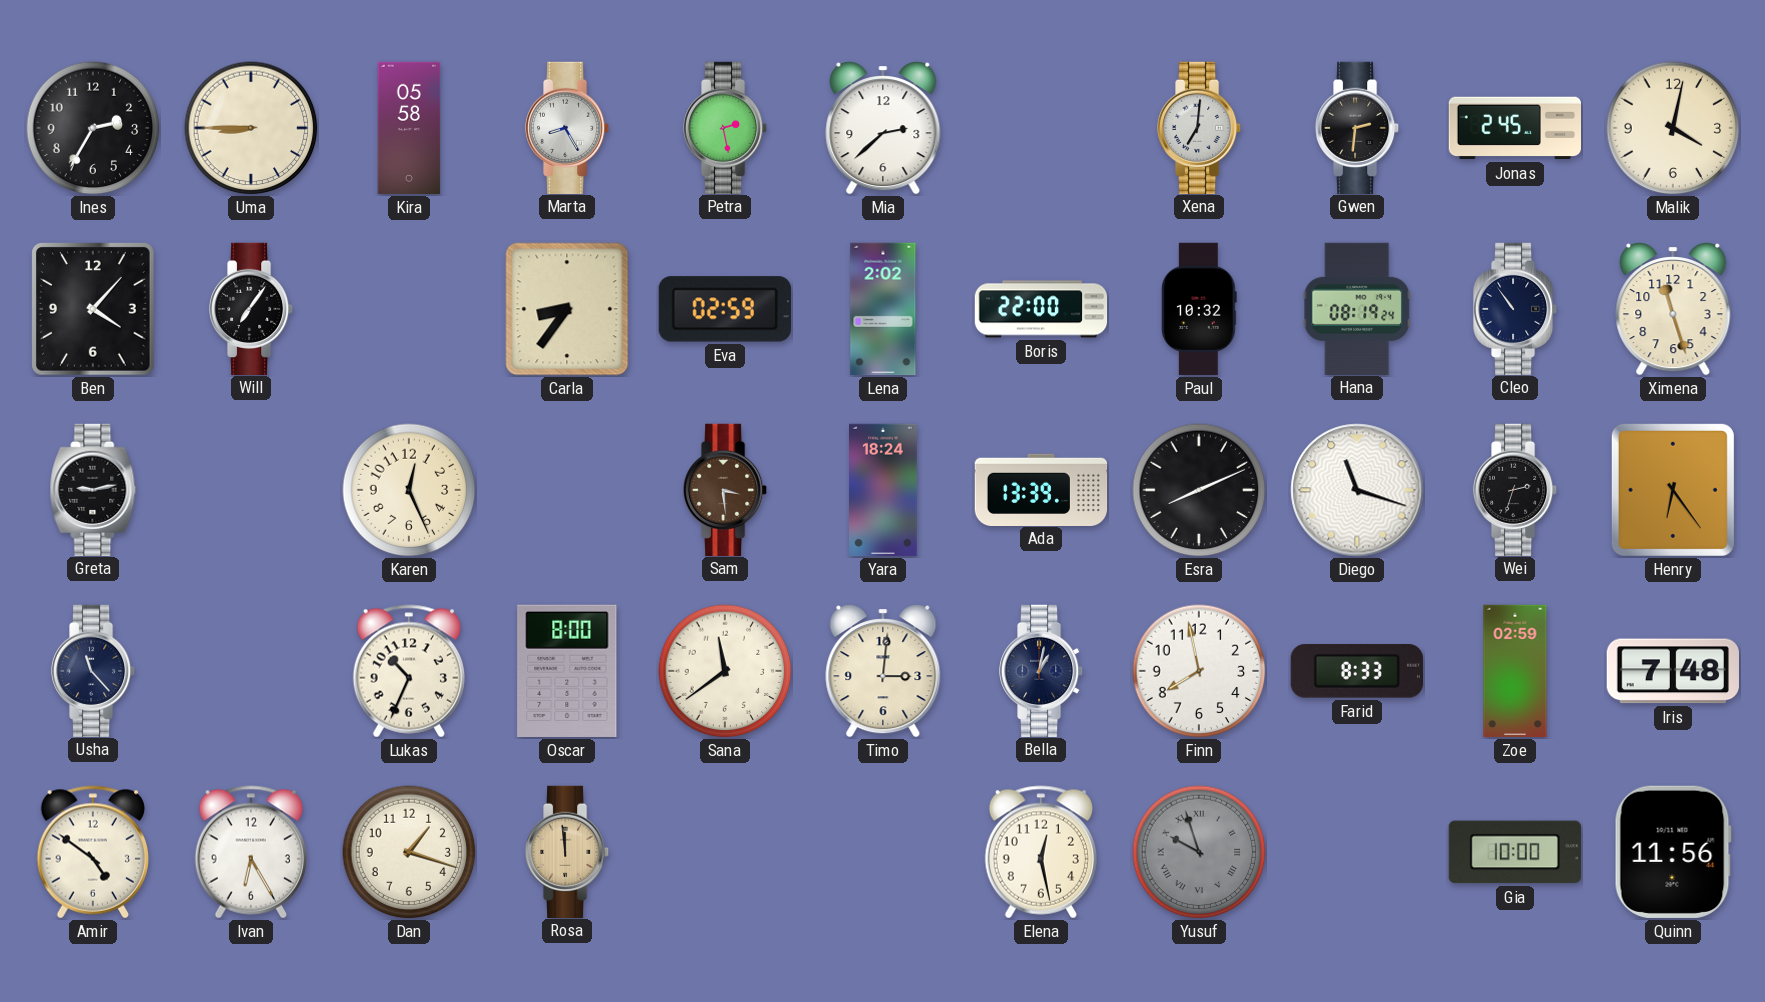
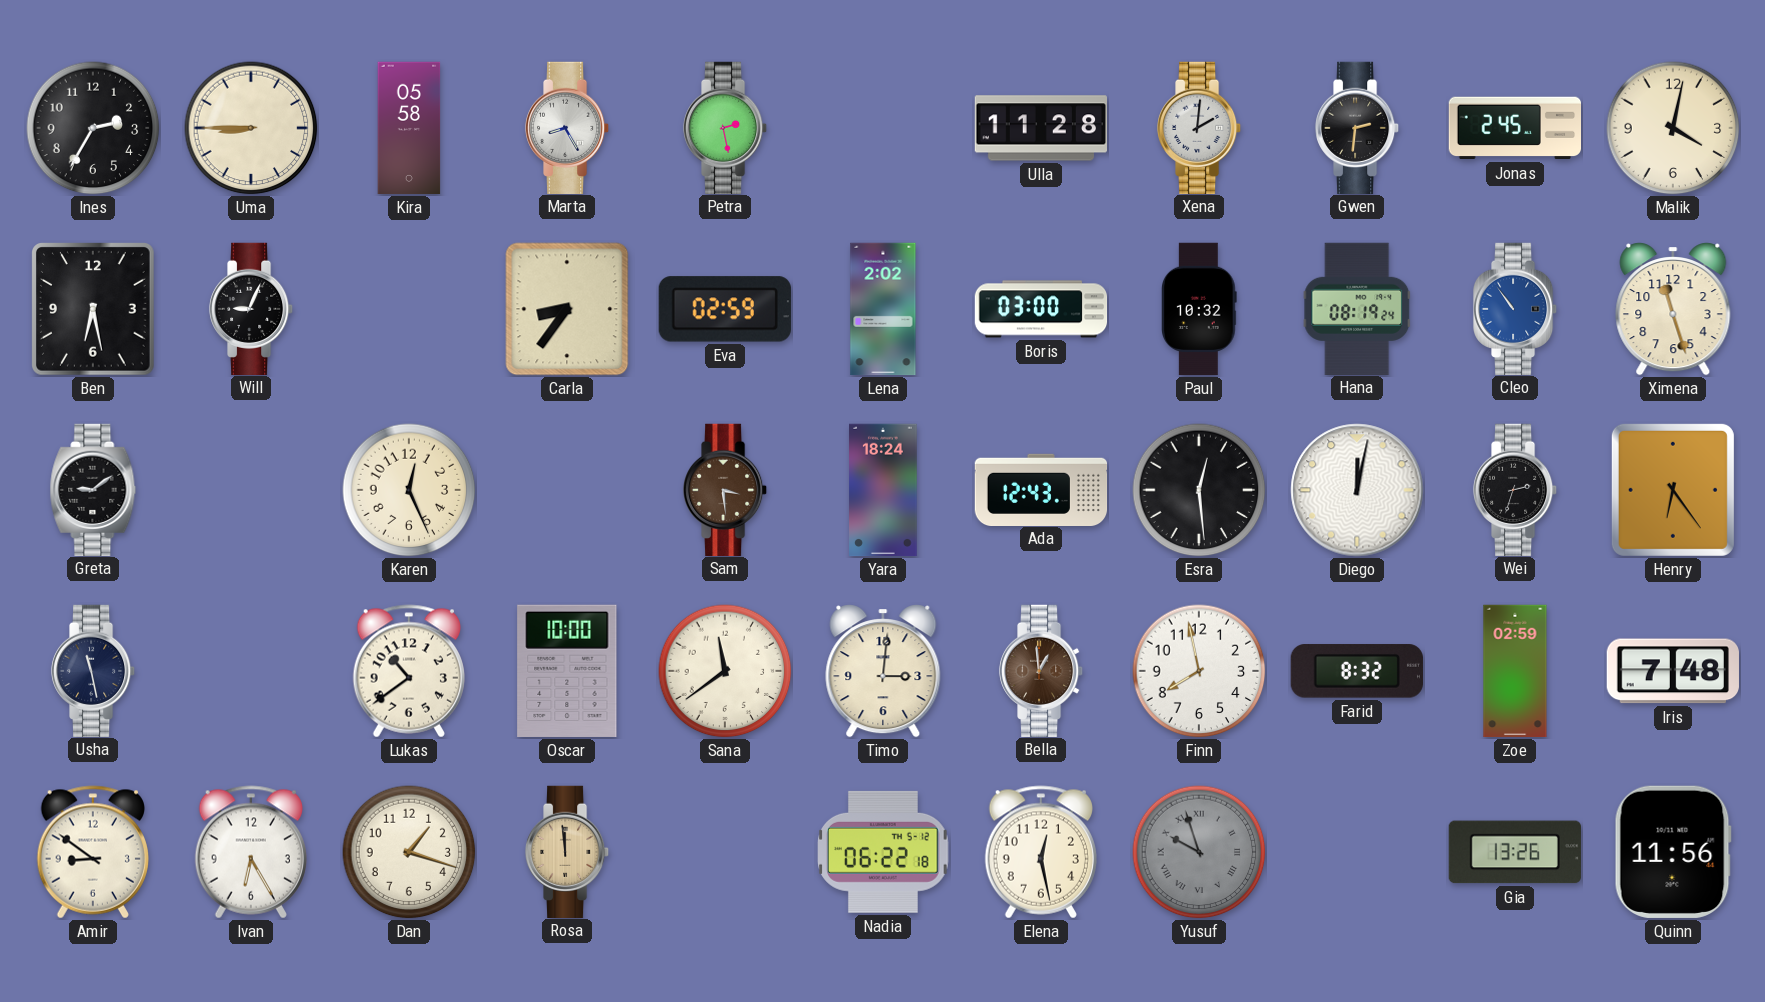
Mia: 2:38 -> none (883, 128)
Ulla: none -> 11:28 (1041, 128)
Xena: 7:01 -> 2:01 (1199, 127)
Ben: 4:07 -> 6:28 (94, 310)
Will: 7:06 -> 9:04 (251, 308)
Boris: 22:00 -> 03:00 (1041, 309)
Cleo dial: navy -> blue (1515, 308)
Greta: 9:13 -> 9:09 (93, 489)
Ada: 13:39 -> 12:43 (1041, 489)
Esra: 8:11 -> 12:29 (1199, 490)
Diego: 11:18 -> 12:02 (1357, 490)
Usha: 11:23 -> 11:28 (93, 670)
Lukas: 10:34 -> 10:39 (408, 671)
Oscar: 8:00 -> 10:00 (567, 671)
Bella: 1:02 -> 12:59 (1041, 670)
Bella dial: navy -> brown (1041, 670)
Farid: 8:33 -> 8:32 (1357, 671)
Amir: 4:51 -> 8:51 (92, 852)
Nadia: none -> 06:22 (883, 852)
Gia: 10:00 -> 13:26 (1515, 852)
